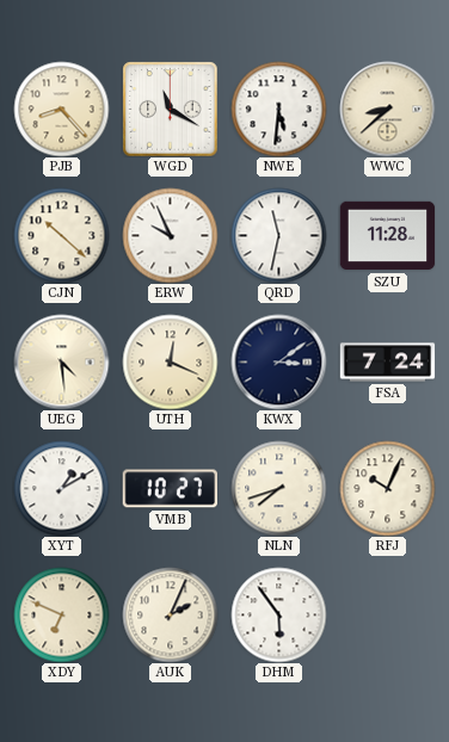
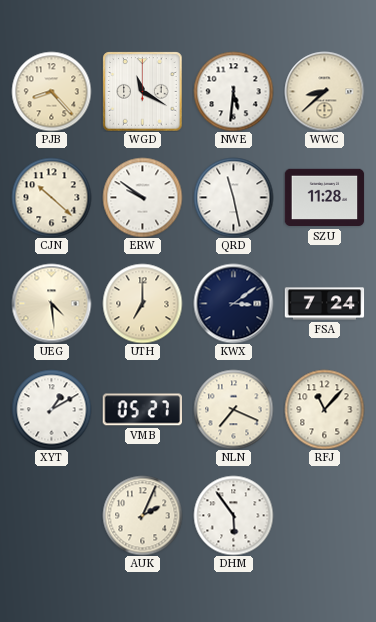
ERW: 9:56 -> 9:51 (142, 197)
QRD: 11:32 -> 11:28 (233, 197)
UTH: 12:19 -> 7:00 (142, 303)
VMB: 10:27 -> 05:27 (142, 410)
NLN: 7:42 -> 7:19 (233, 409)
RFJ: 10:04 -> 11:07 (324, 409)
XDY: 6:49 -> none (61, 614)
